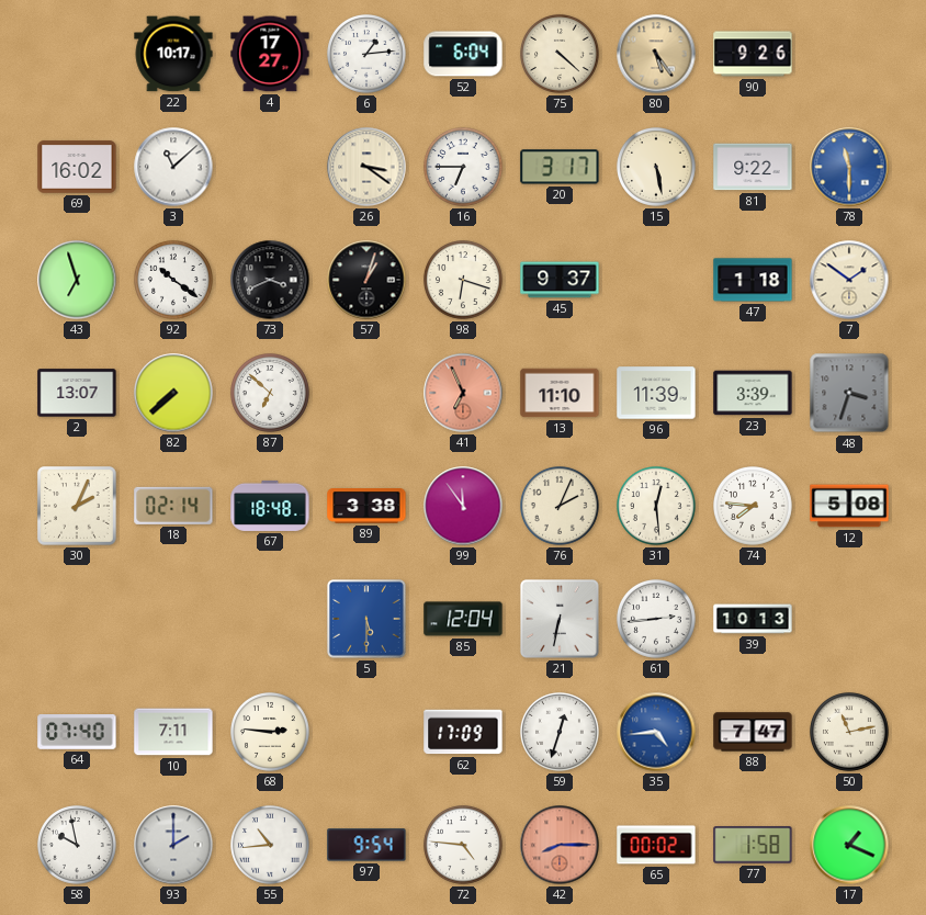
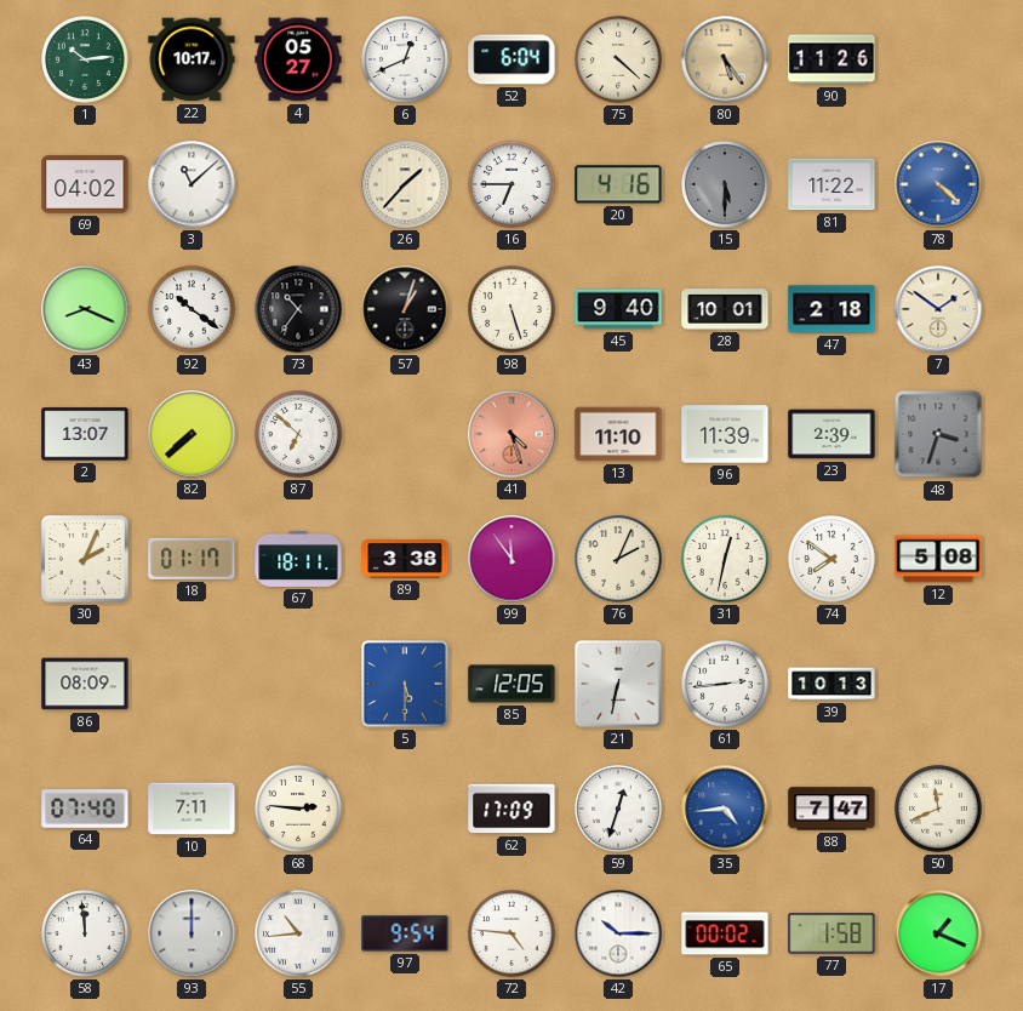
1: none -> 10:14 (86, 61)
4: 17:27 -> 05:27 (298, 59)
6: 1:14 -> 12:41 (406, 61)
90: 9:26 -> 11:26 (831, 59)
69: 16:02 -> 04:02 (85, 184)
26: 3:21 -> 1:37 (405, 184)
20: 3:17 -> 4:16 (618, 184)
15: 5:28 -> 5:30 (726, 185)
15 dial: cream -> grey (726, 185)
81: 9:22 -> 11:22 (831, 184)
78: 11:30 -> 4:22 (938, 184)
43: 6:57 -> 8:19 (85, 309)
73: 3:41 -> 10:36 (298, 309)
98: 6:18 -> 5:27 (513, 310)
45: 9:37 -> 9:40 (618, 309)
28: none -> 10:01 (725, 309)
47: 1:18 -> 2:18 (831, 309)
41: 6:56 -> 4:27 (511, 434)
23: 3:39 -> 2:39 (831, 434)
18: 02:14 -> 01:17 (192, 559)
67: 18:48 -> 18:11 (298, 559)
31: 12:29 -> 12:32 (726, 560)
74: 7:46 -> 7:51 (833, 560)
86: none -> 08:09 (85, 684)
85: 12:04 -> 12:05 (511, 684)
50: 11:13 -> 11:41 (939, 810)
58: 9:58 -> 11:59 (86, 935)
93: 2:00 -> 12:00 (192, 933)
42: 8:15 -> 10:15 (618, 933)
42 dial: salmon -> white (618, 933)
